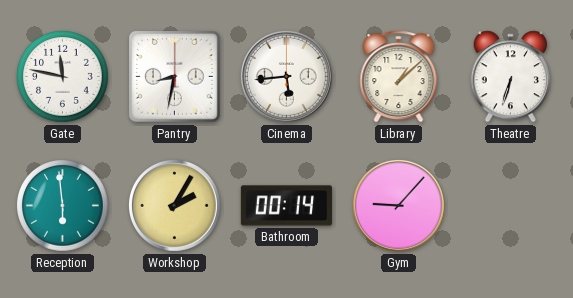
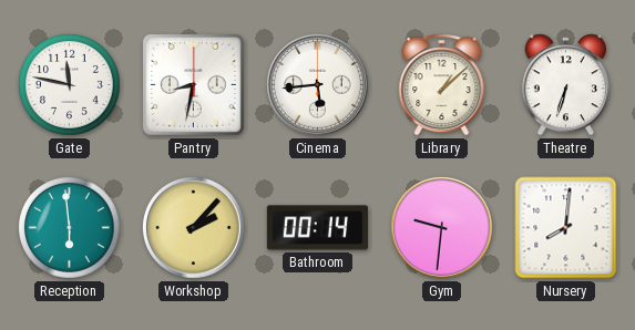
Workshop: 2:05 -> 2:07 (193, 227)
Gym: 9:07 -> 9:31 (441, 227)
Nursery: none -> 8:01 (566, 228)
